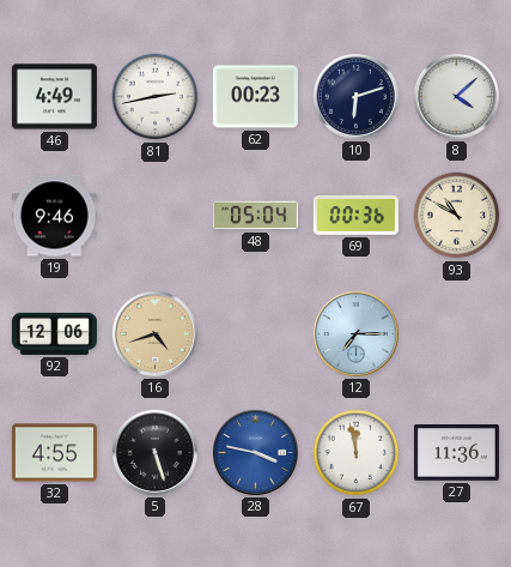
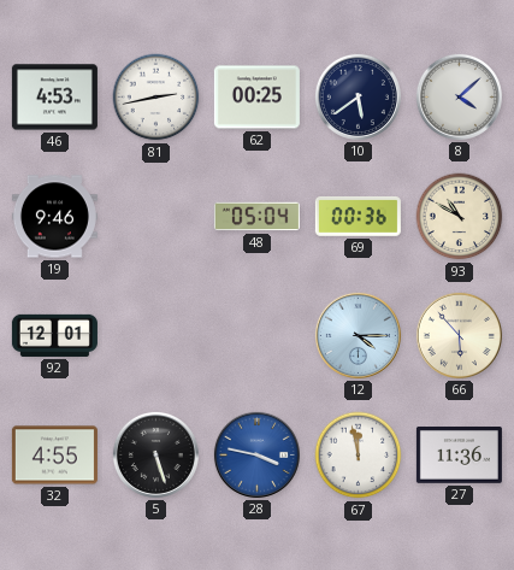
46: 4:49 -> 4:53 (54, 98)
62: 00:23 -> 00:25 (256, 98)
10: 6:12 -> 5:39 (358, 96)
92: 12:06 -> 12:01 (54, 335)
16: 4:42 -> none (154, 333)
12: 7:15 -> 4:15 (358, 335)
66: none -> 5:53 (459, 335)
